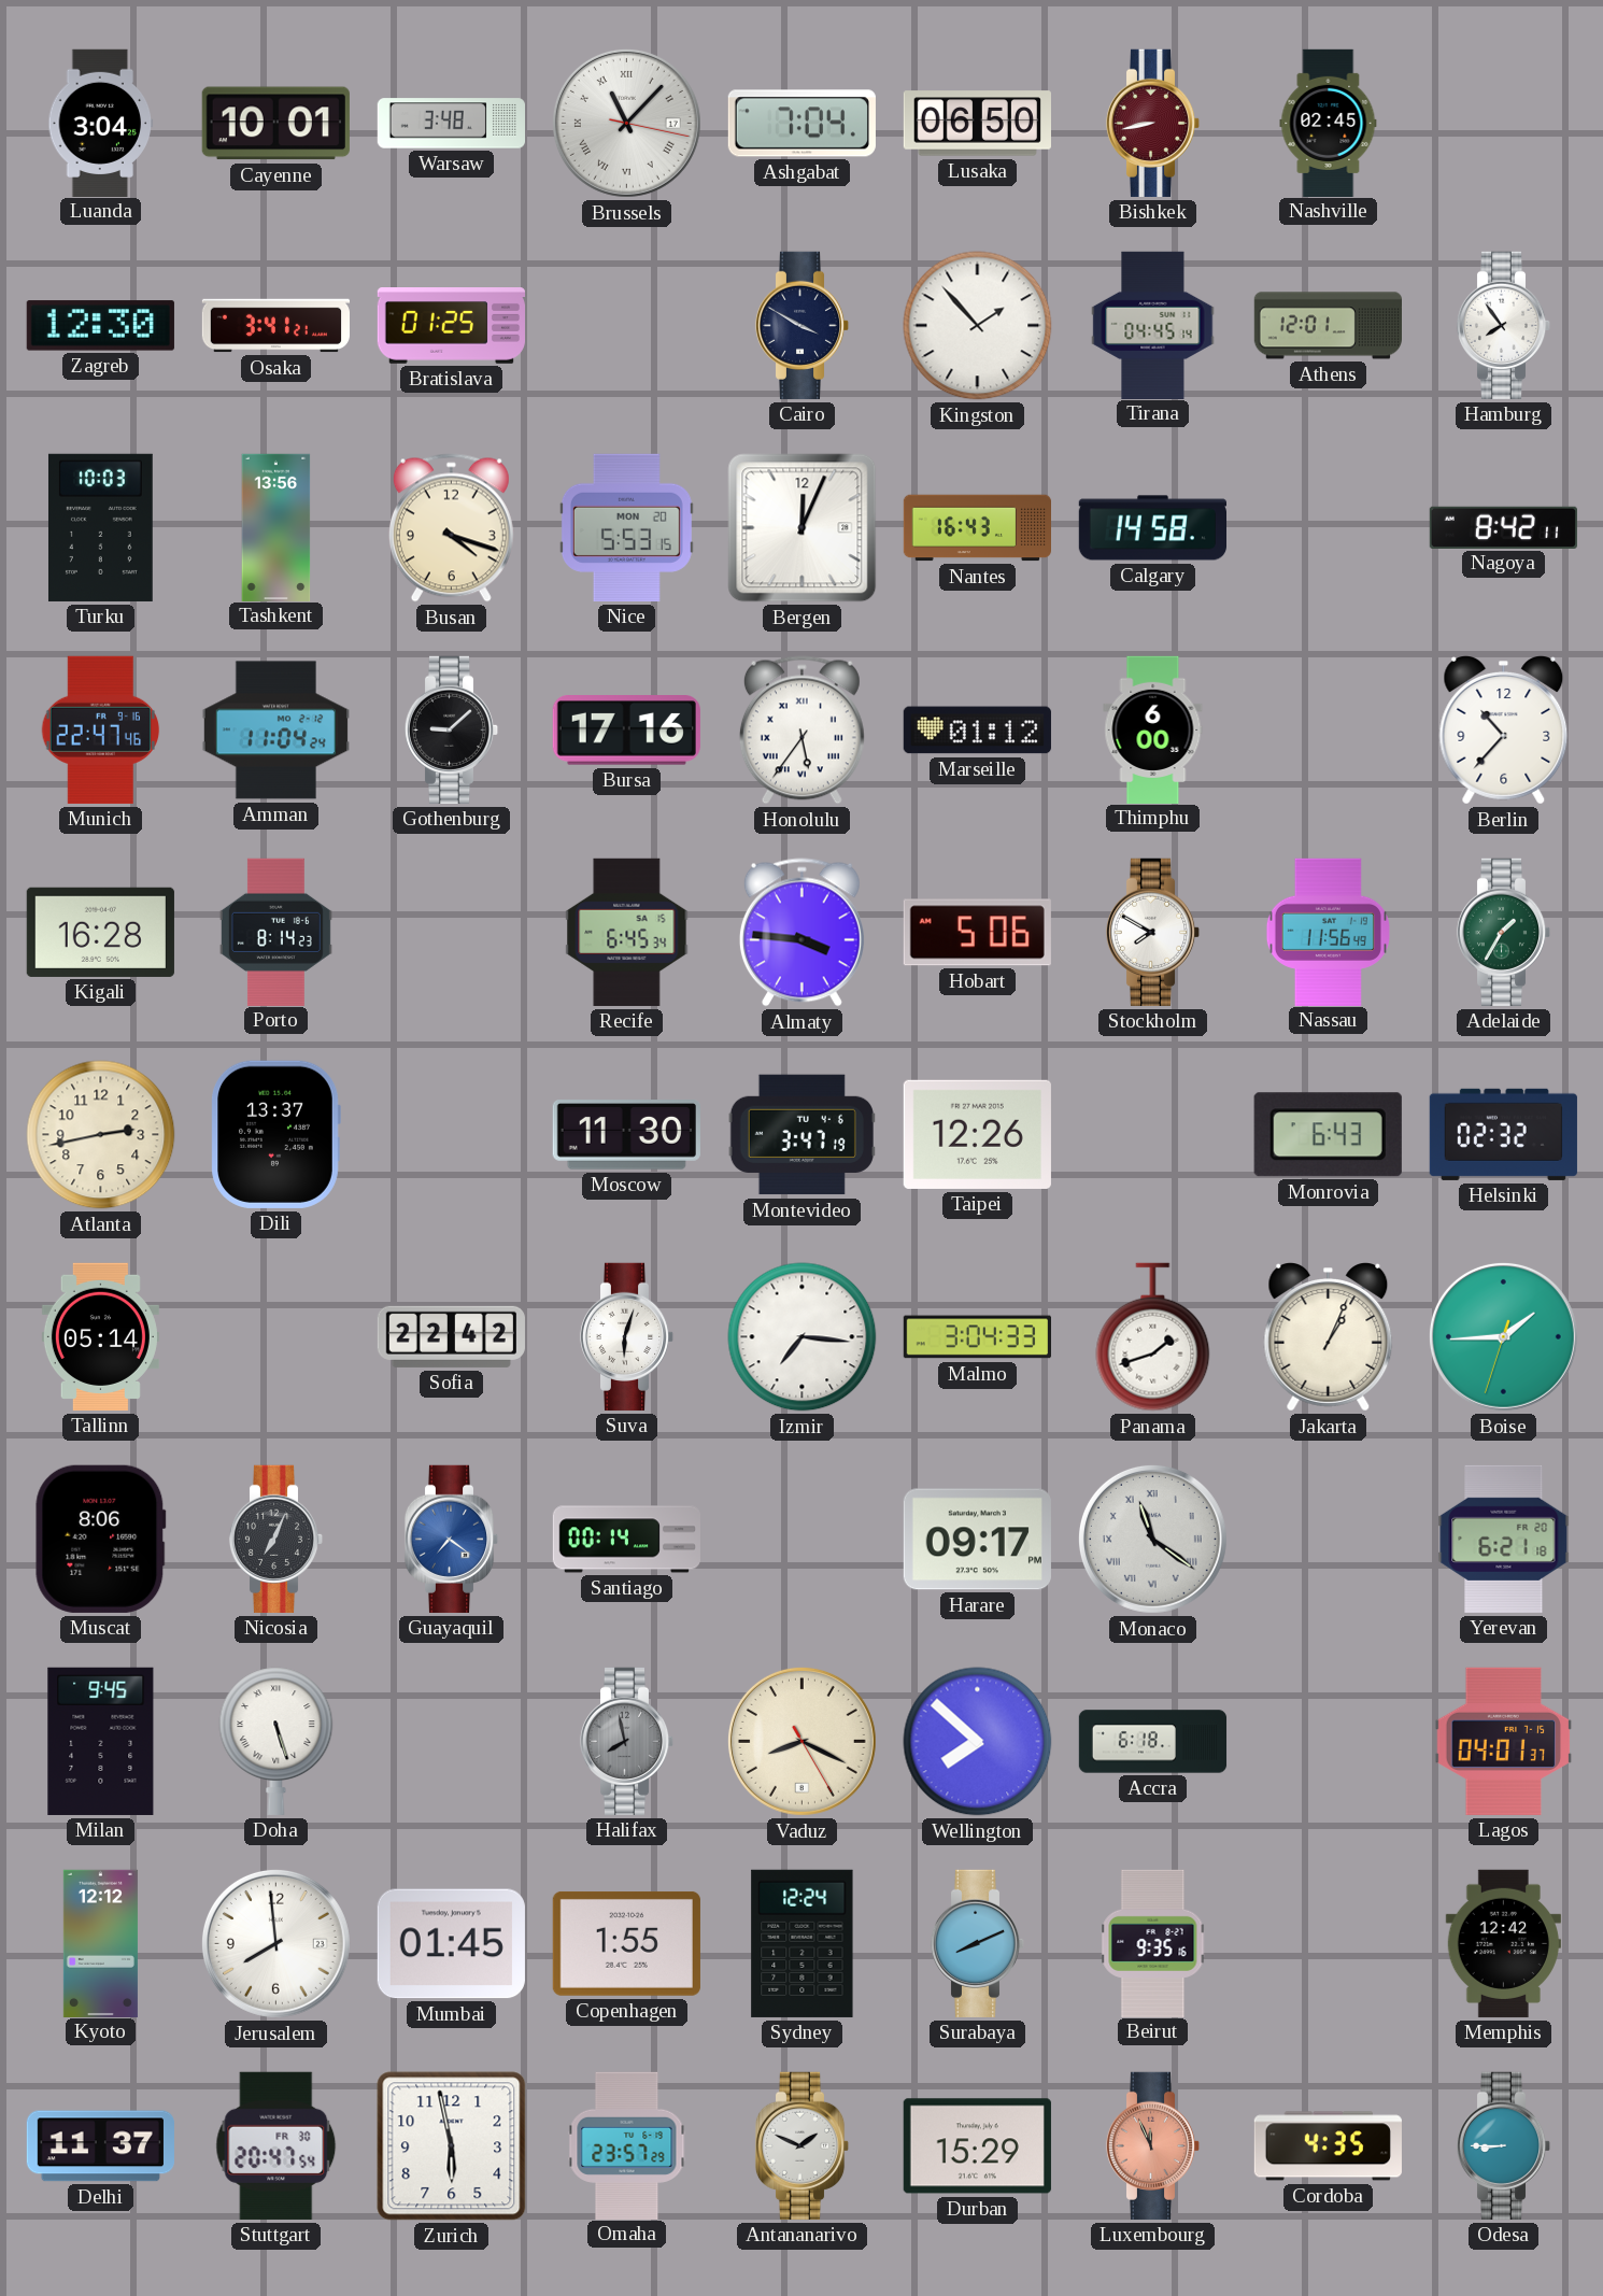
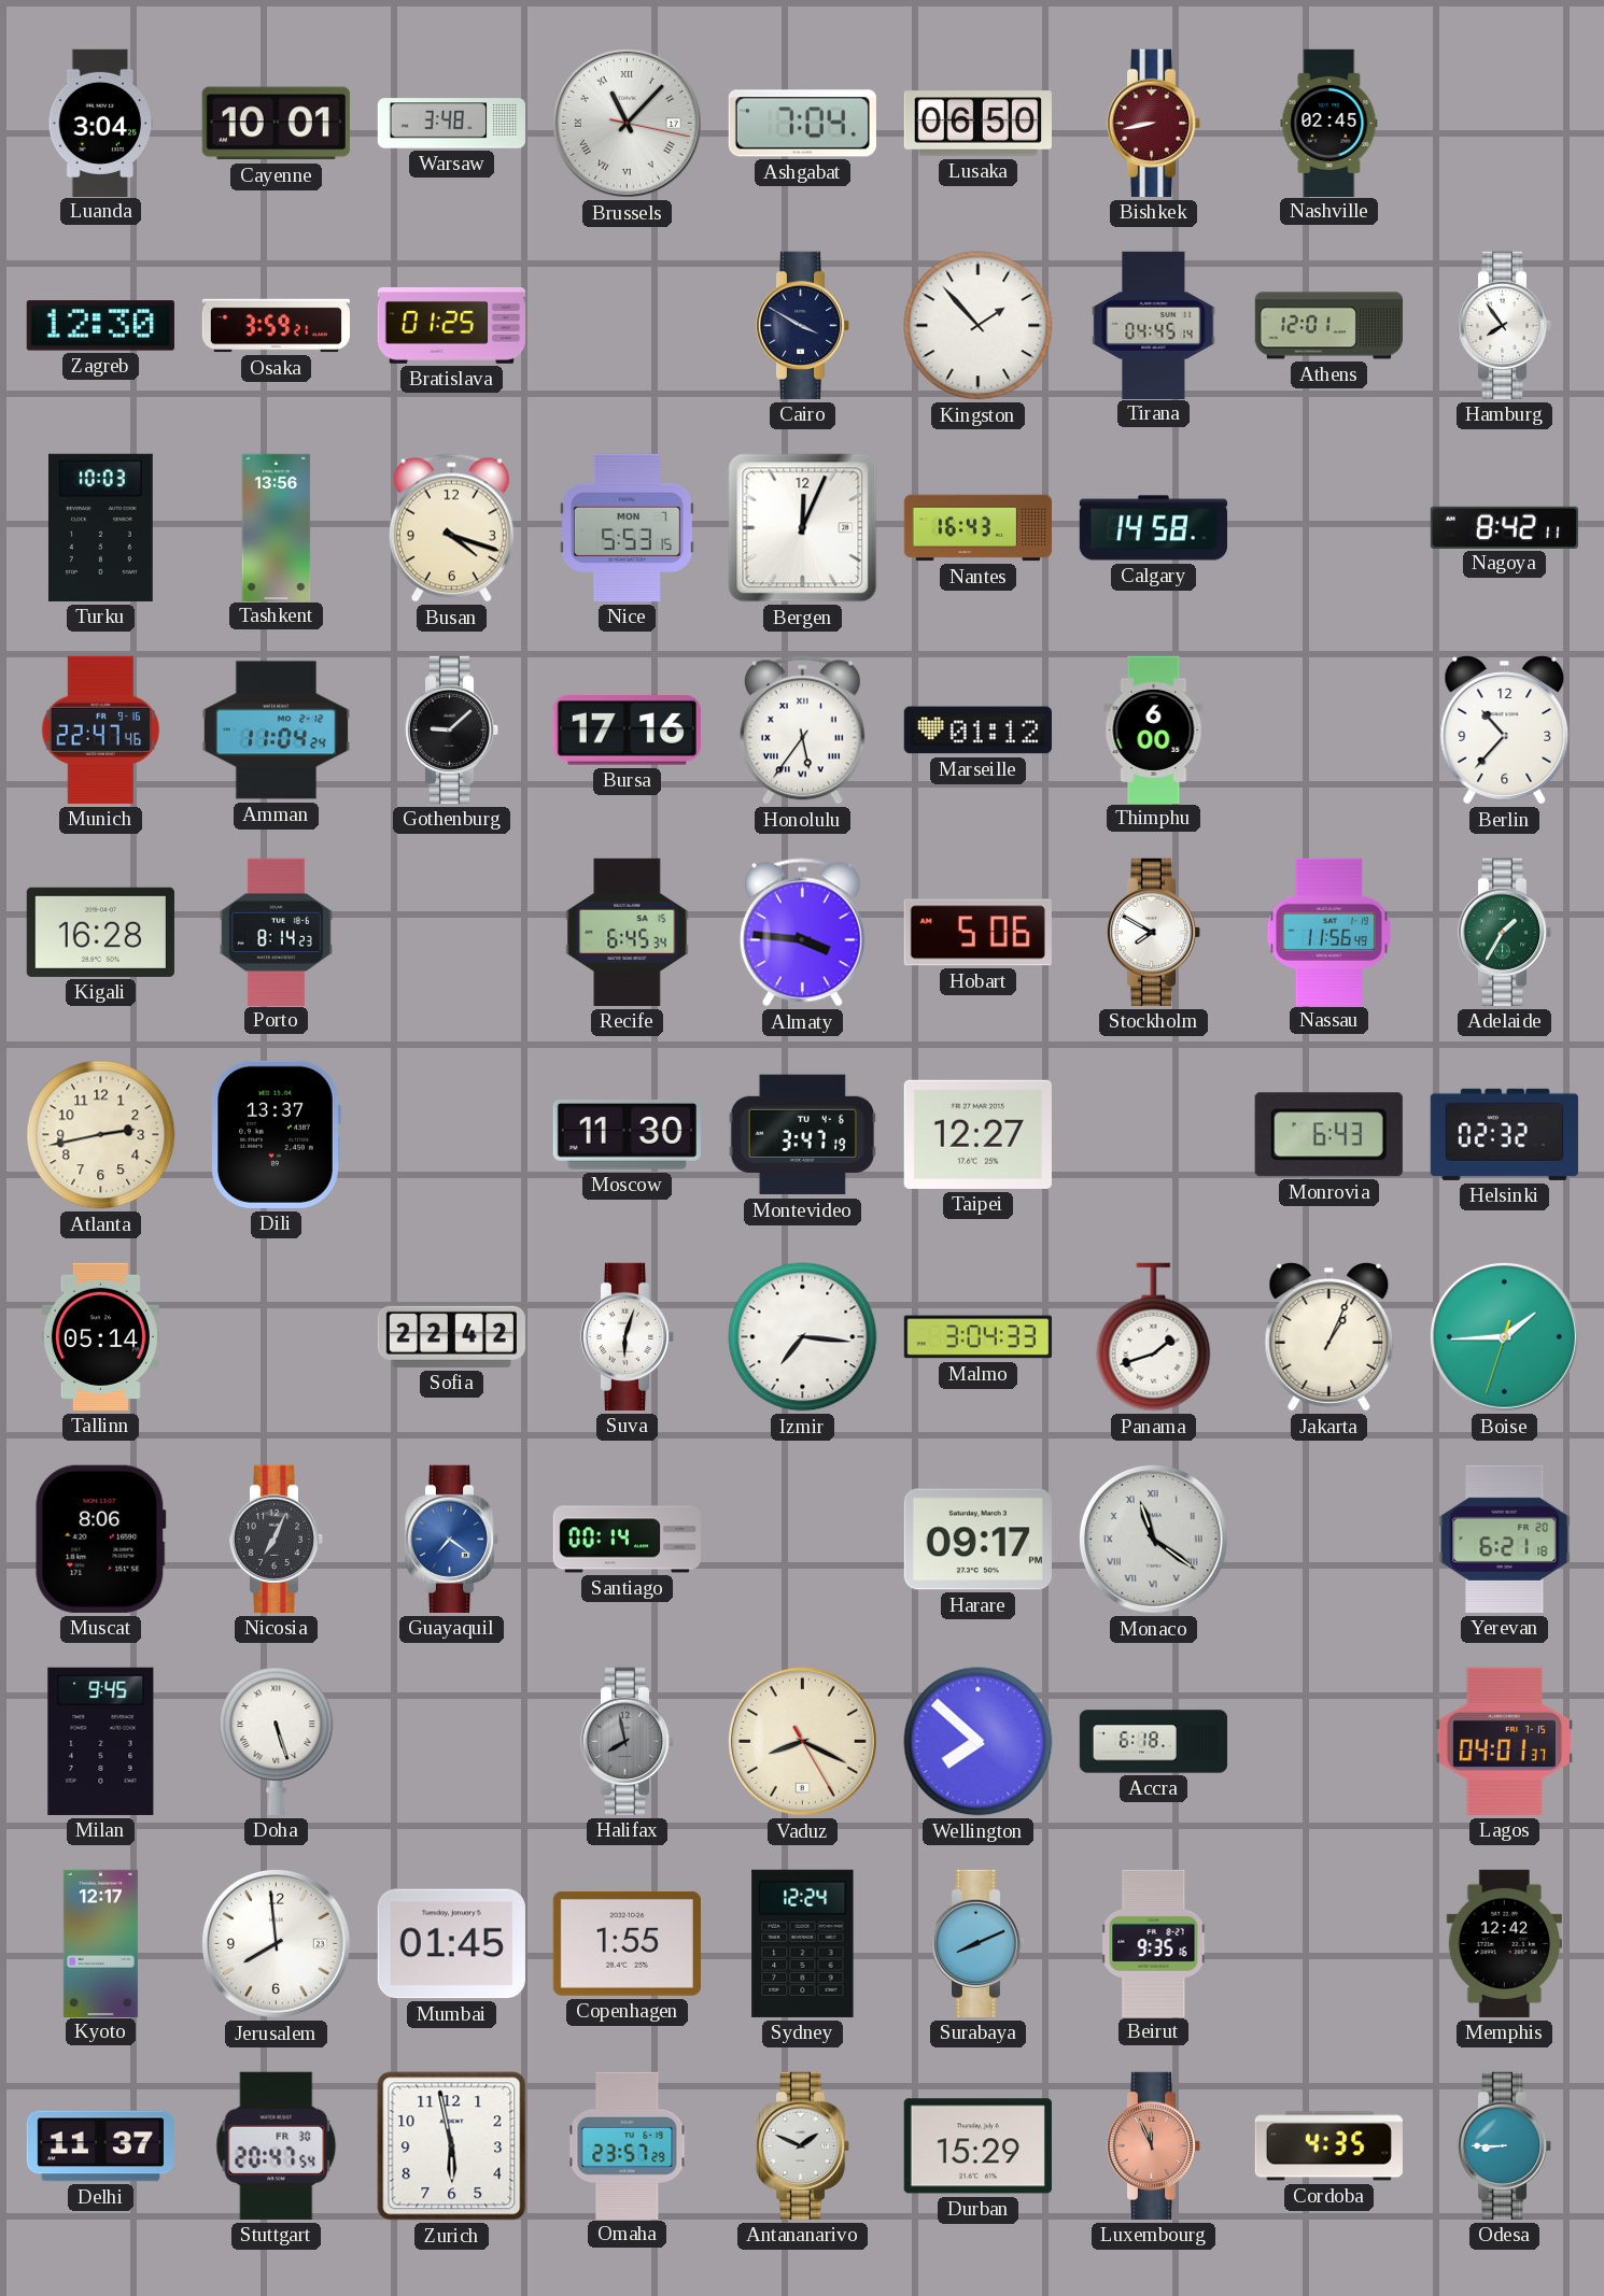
Osaka: 3:41 -> 3:59 (276, 326)
Nice date: MON 20 -> MON 7 (627, 527)
Taipei: 12:26 -> 12:27 (977, 1134)
Kyoto: 12:12 -> 12:17 (100, 1943)
